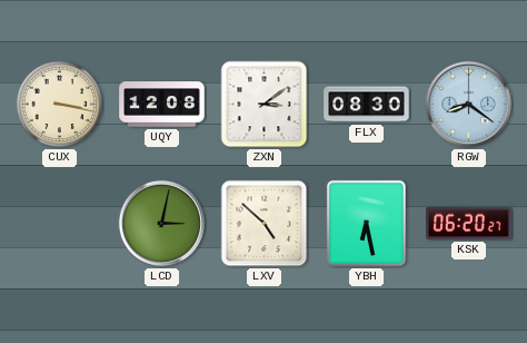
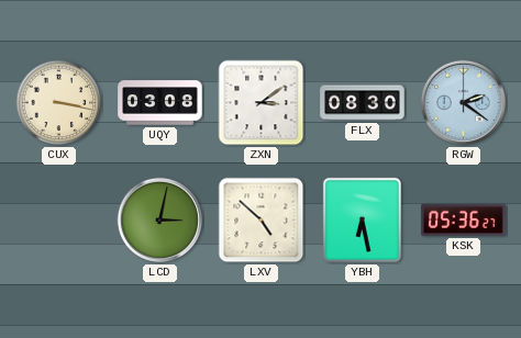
UQY: 12:08 -> 03:08 (160, 103)
RGW: 8:21 -> 2:21 (463, 102)
KSK: 06:20 -> 05:36 (464, 219)
